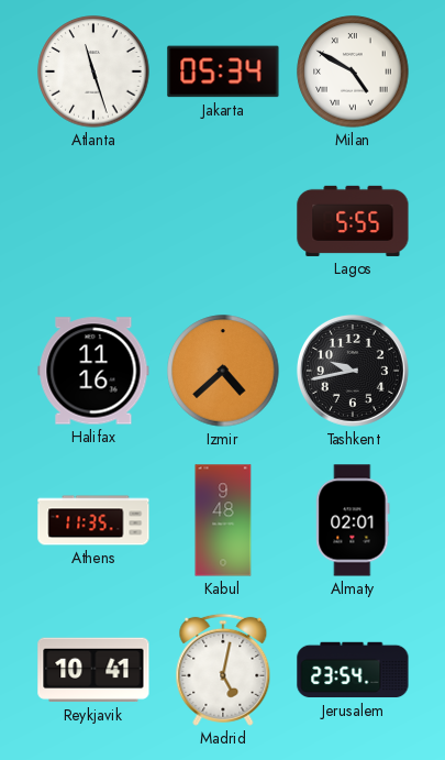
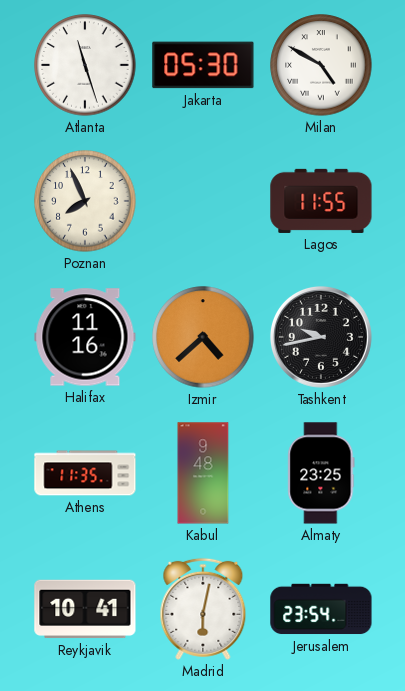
Jakarta: 05:34 -> 05:30 (203, 65)
Poznan: none -> 7:56 (85, 201)
Lagos: 5:55 -> 11:55 (321, 201)
Almaty: 02:01 -> 23:25 (321, 473)
Madrid: 5:02 -> 6:02 (203, 609)
